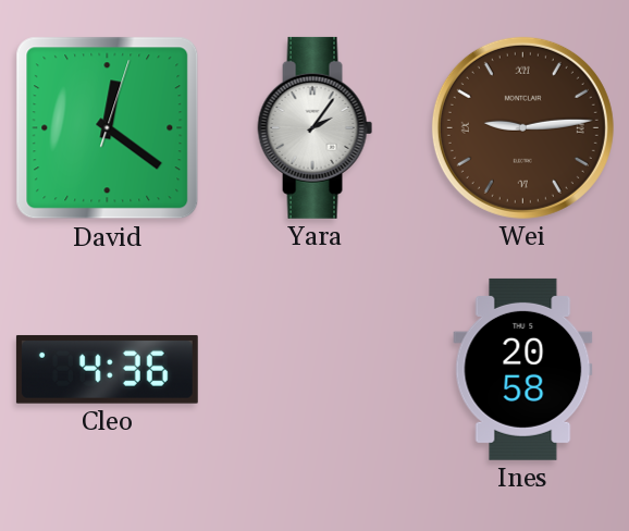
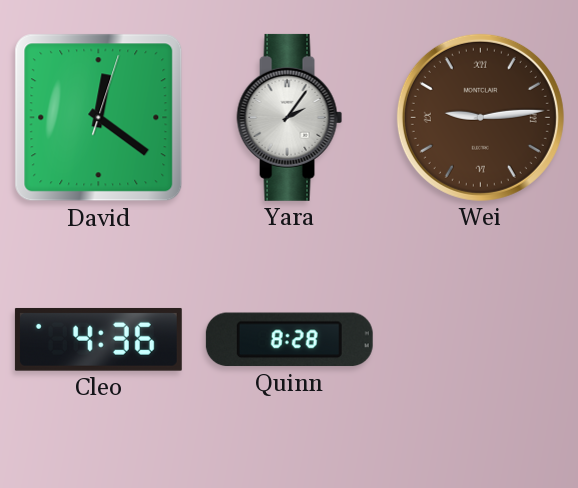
Quinn: none -> 8:28 (289, 340)
Ines: 20:58 -> none (523, 369)
